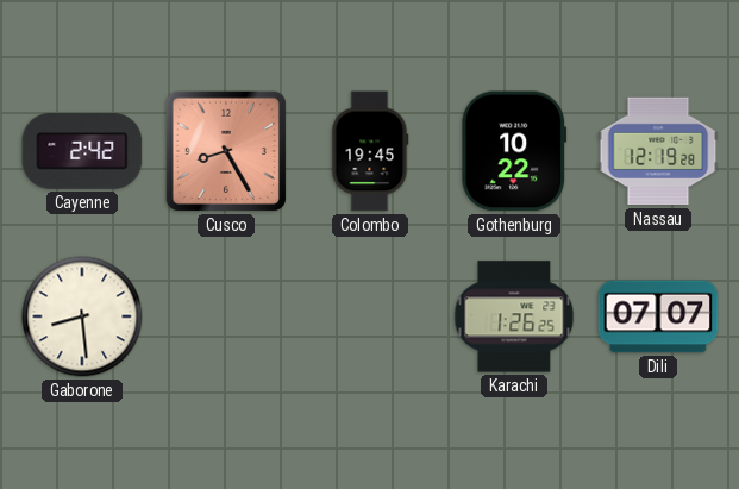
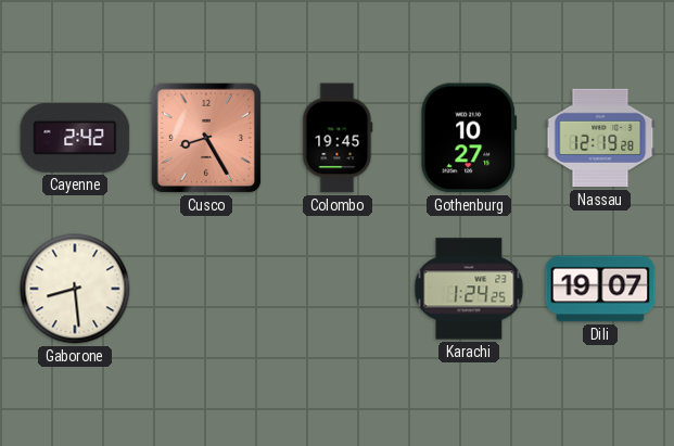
Gothenburg: 10:22 -> 10:27 (469, 138)
Karachi: 1:26 -> 1:24 (469, 289)
Dili: 07:07 -> 19:07 (600, 289)
